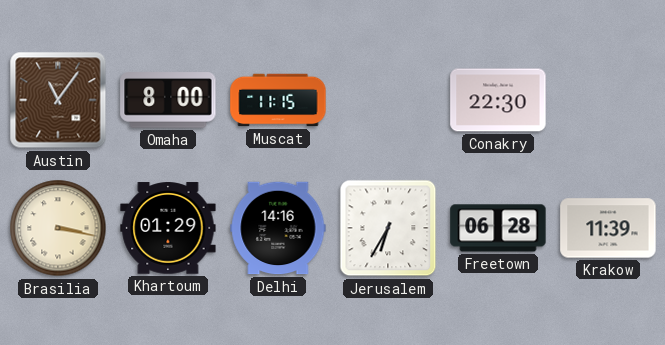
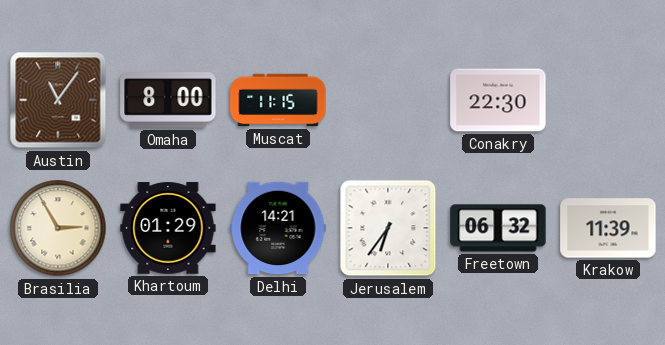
Brasilia: 3:17 -> 2:55 (58, 228)
Delhi: 14:16 -> 14:21 (278, 228)
Jerusalem: 6:35 -> 6:36 (388, 228)
Freetown: 06:28 -> 06:32 (498, 228)
